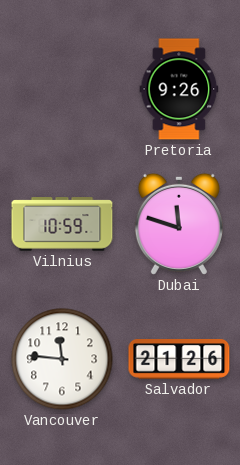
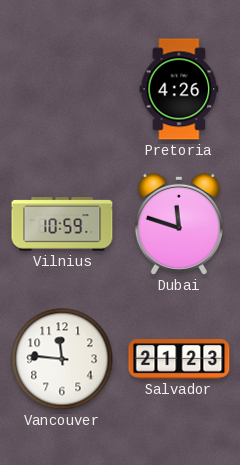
Pretoria: 9:26 -> 4:26 (179, 89)
Salvador: 21:26 -> 21:23 (179, 360)
